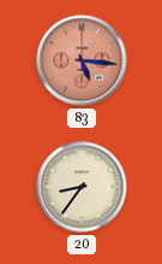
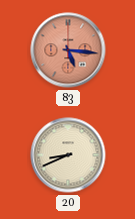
20: 8:36 -> 8:41 (68, 155)
